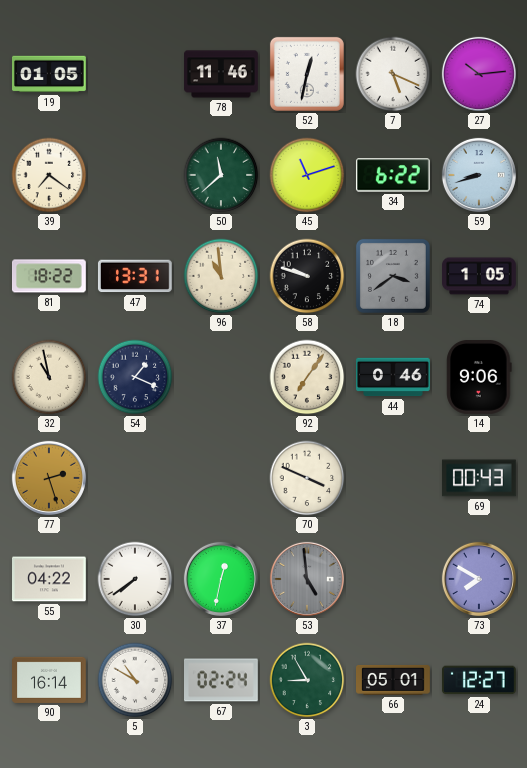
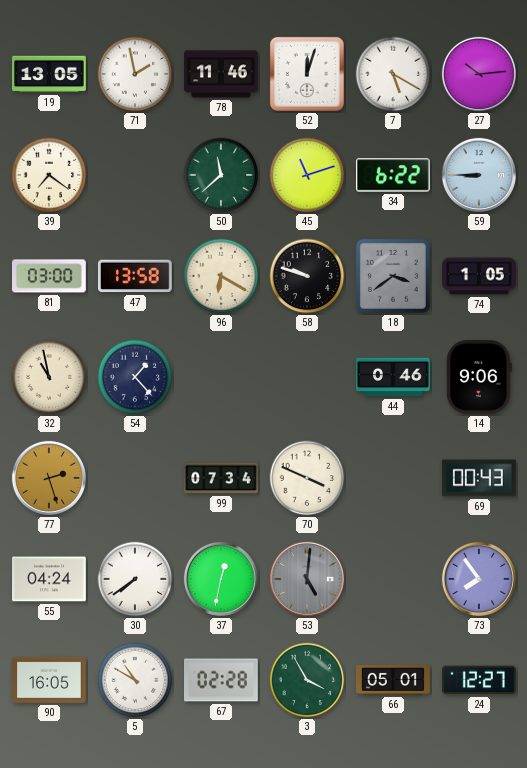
19: 01:05 -> 13:05 (49, 74)
71: none -> 1:58 (135, 74)
52: 12:32 -> 12:03 (307, 74)
7: 5:19 -> 5:20 (393, 74)
59: 8:42 -> 8:45 (479, 175)
81: 18:22 -> 03:00 (50, 276)
47: 13:31 -> 13:58 (135, 276)
96: 10:59 -> 6:20 (221, 276)
54: 1:19 -> 1:23 (135, 377)
92: 7:06 -> none (307, 377)
99: none -> 07:34 (222, 478)
55: 04:22 -> 04:24 (50, 579)
53: 4:59 -> 5:01 (307, 579)
73: 7:50 -> 7:54 (479, 579)
90: 16:14 -> 16:05 (50, 680)
67: 02:24 -> 02:28 (222, 680)
3: 8:55 -> 3:55 (307, 680)
